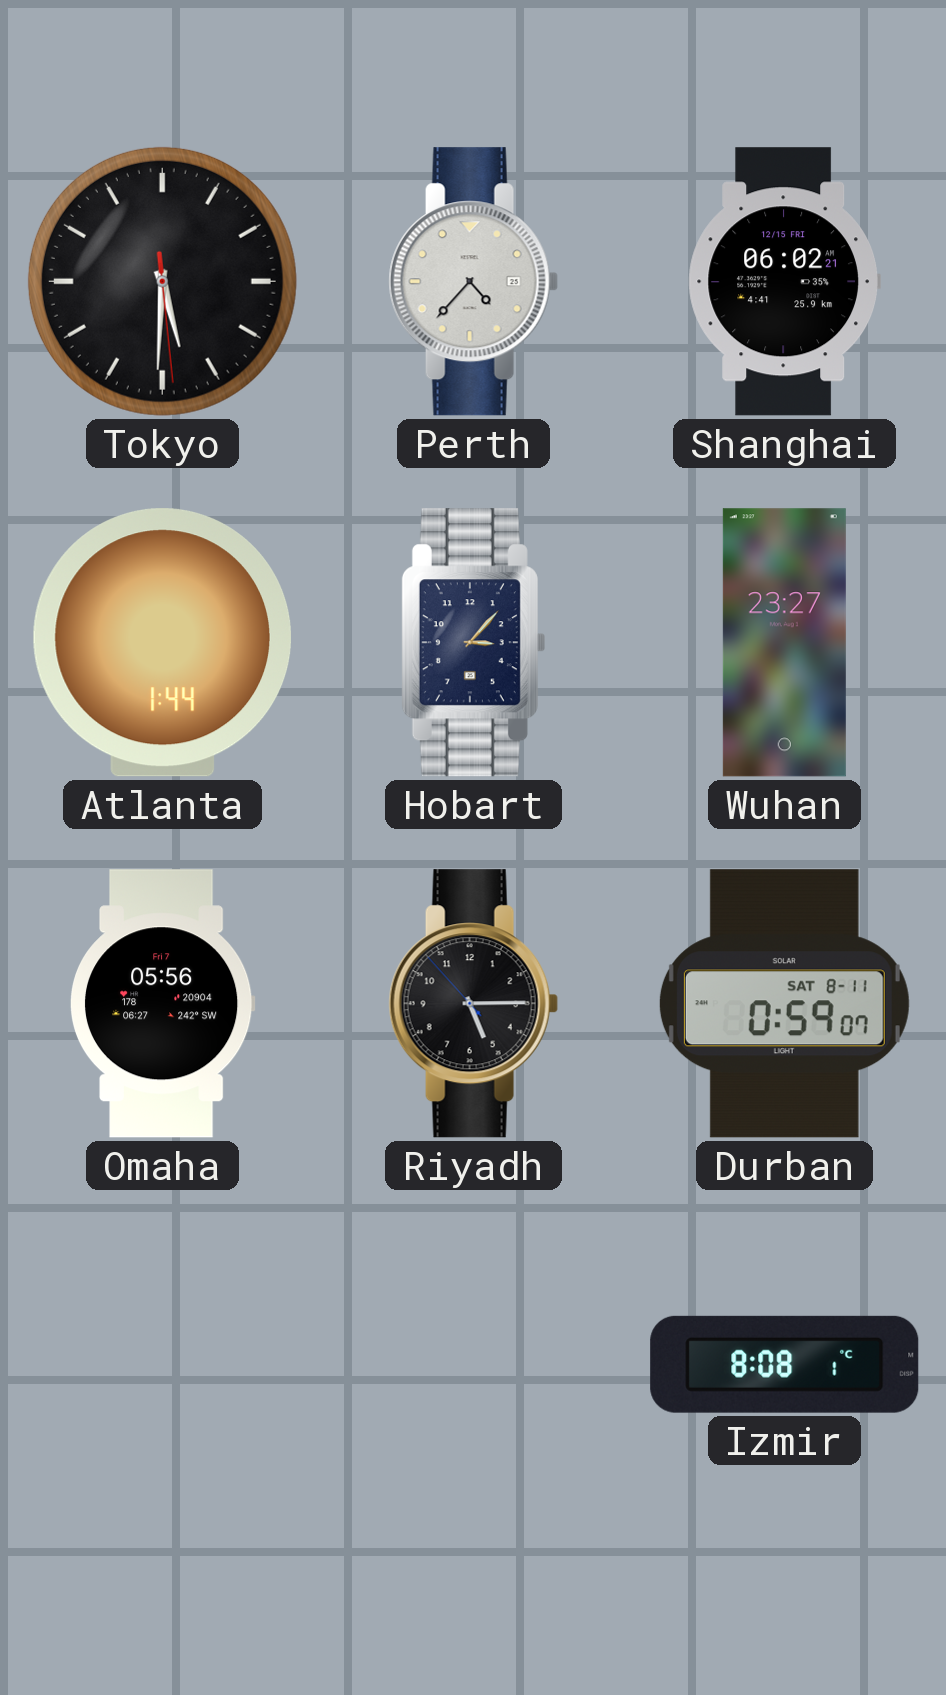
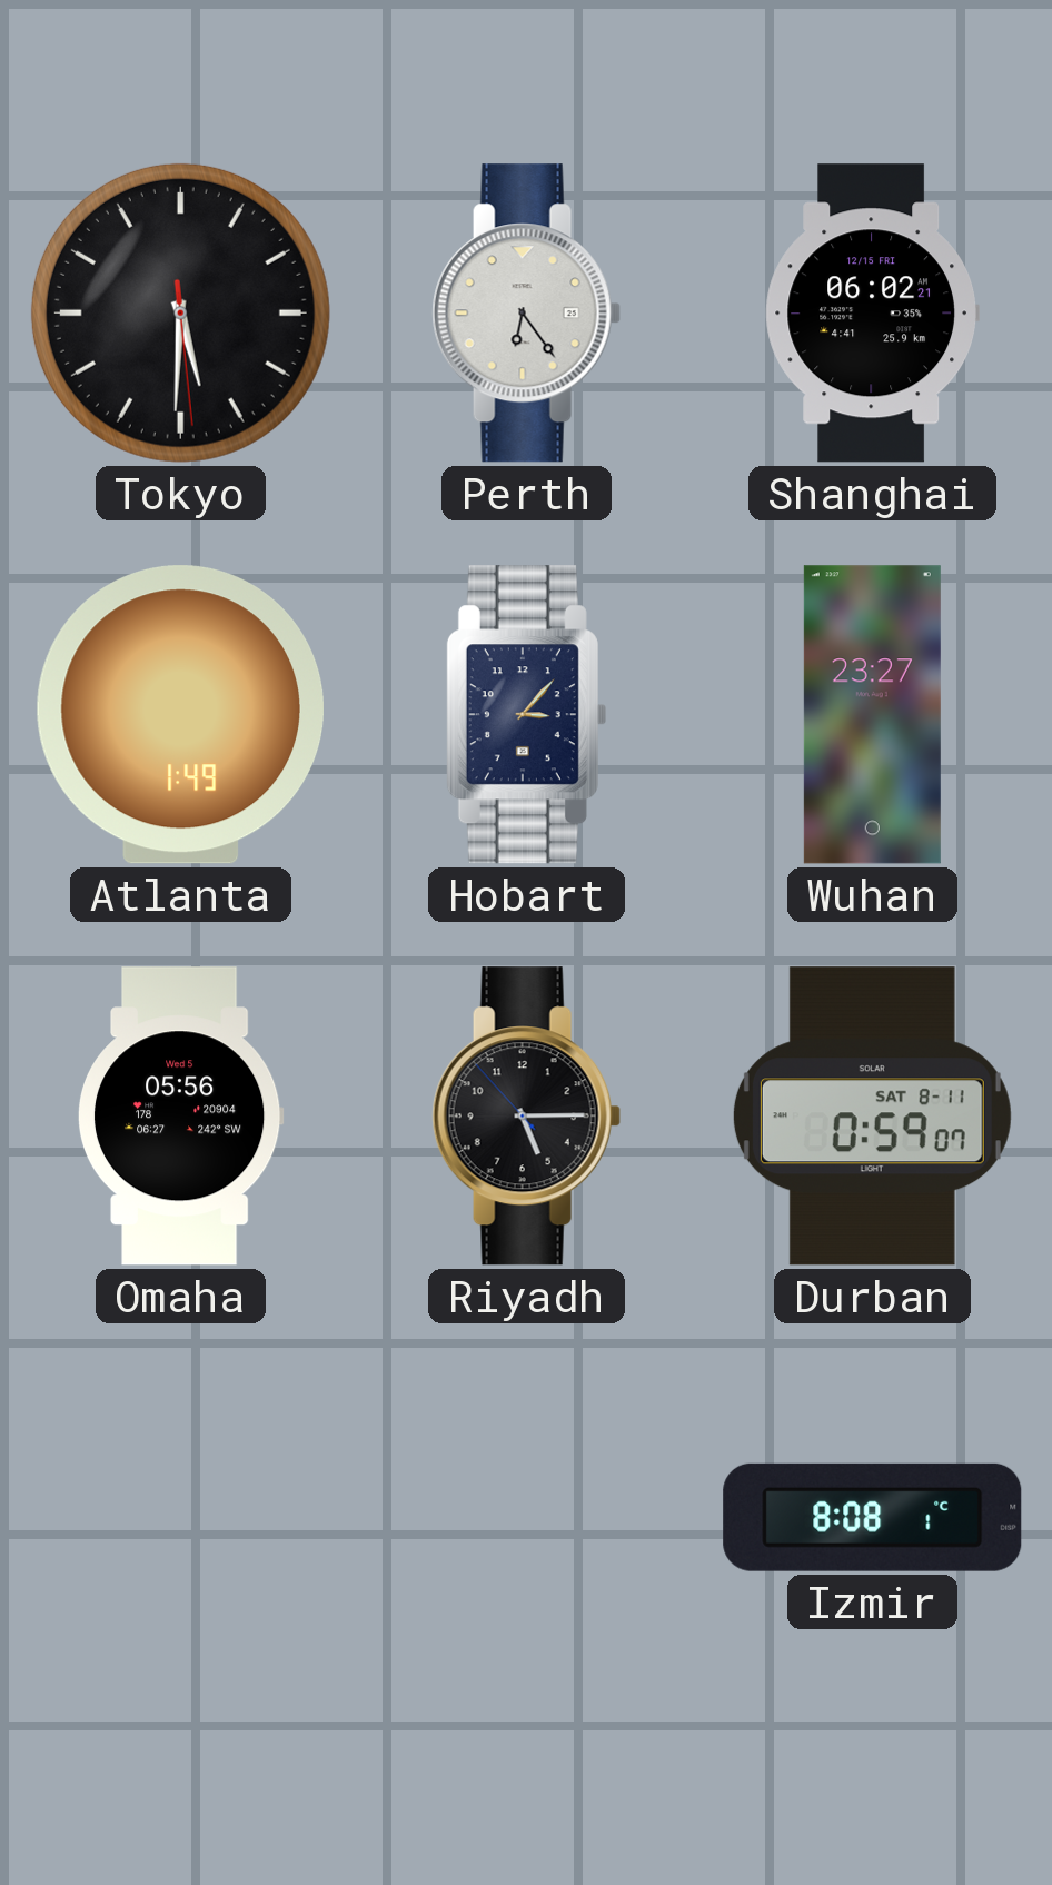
Perth: 4:37 -> 6:24 (526, 314)
Atlanta: 1:44 -> 1:49 (180, 715)
Omaha date: Fri 7 -> Wed 5 (180, 1117)
